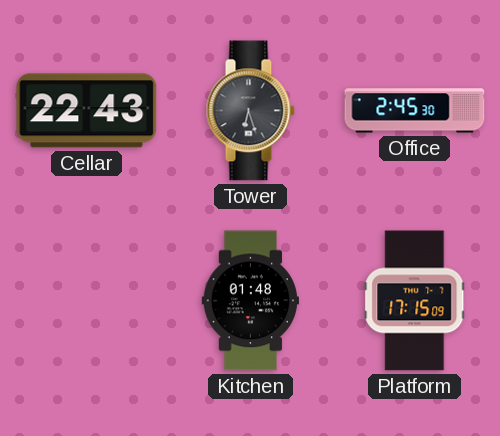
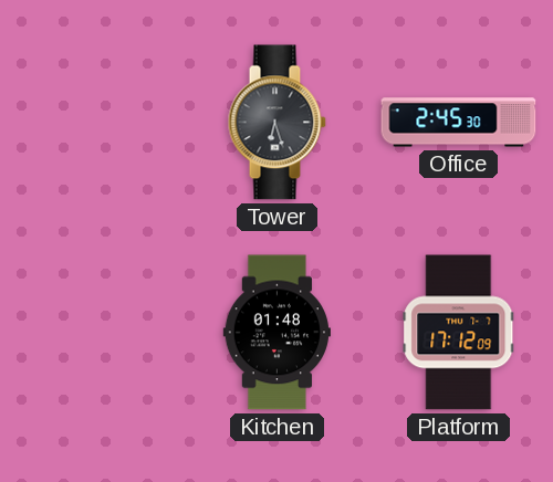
Cellar: 22:43 -> none (87, 111)
Platform: 17:15 -> 17:12 (459, 333)
